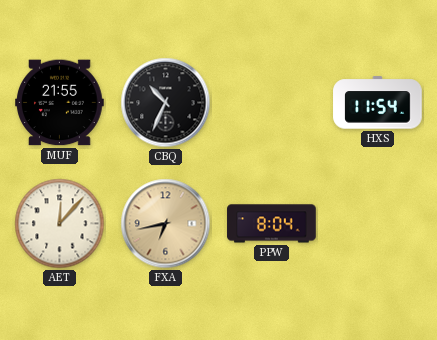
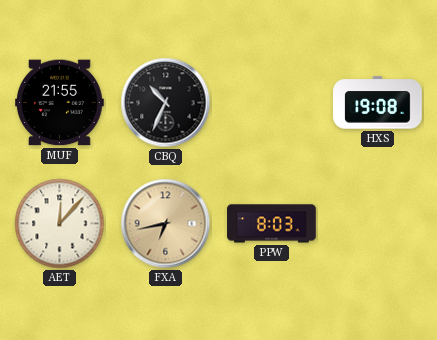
HXS: 11:54 -> 19:08 (378, 103)
PPW: 8:04 -> 8:03 (272, 224)
